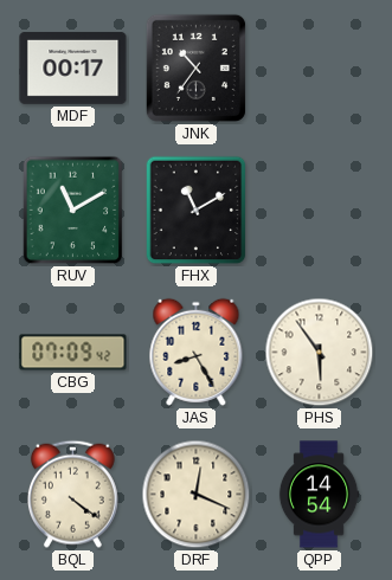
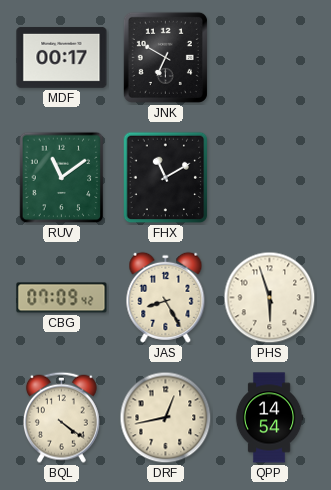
JNK: 10:36 -> 6:50 (165, 57)
RUV: 11:10 -> 11:09 (62, 178)
PHS: 5:54 -> 5:57 (270, 298)
DRF: 12:19 -> 12:43 (166, 418)
